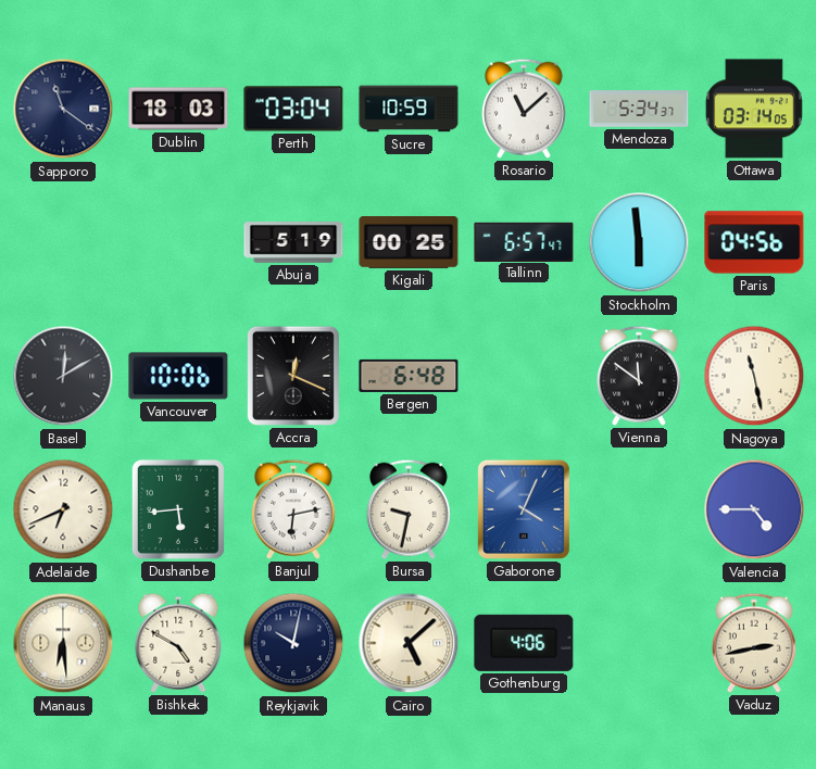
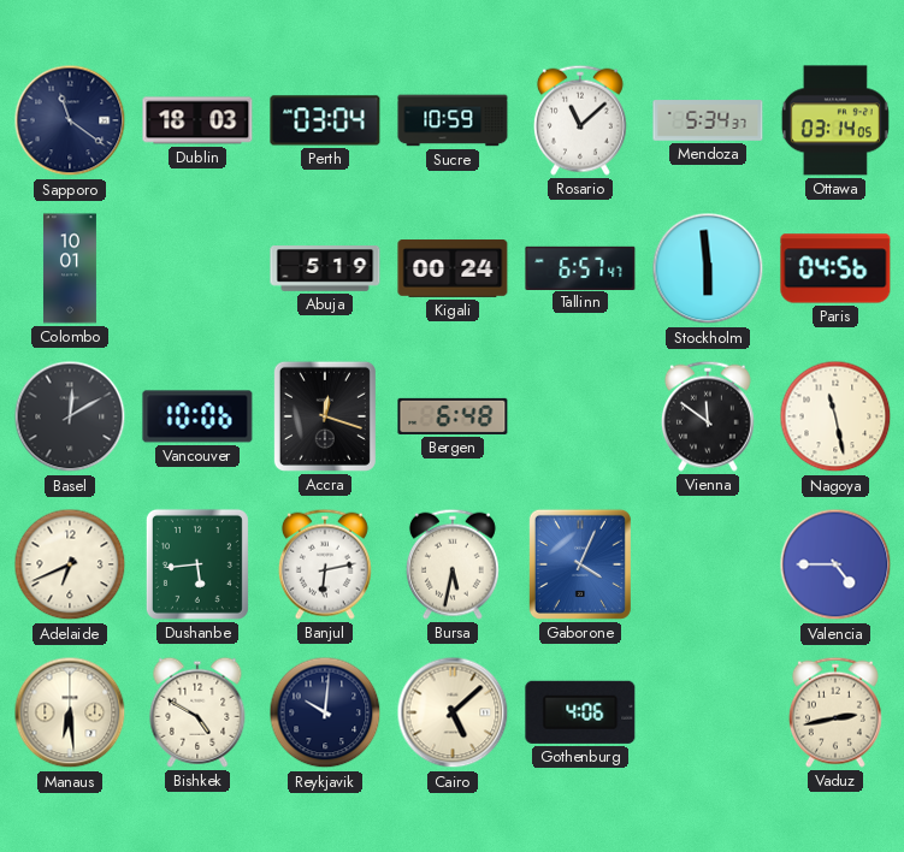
Colombo: none -> 10:01 (70, 268)
Kigali: 00:25 -> 00:24 (453, 270)
Accra: 12:19 -> 12:18 (325, 416)
Bursa: 9:32 -> 5:32 (453, 564)
Reykjavik: 10:02 -> 10:01 (325, 712)
